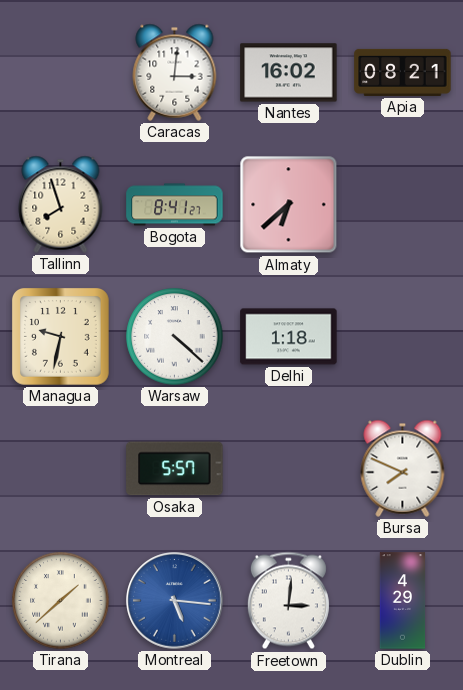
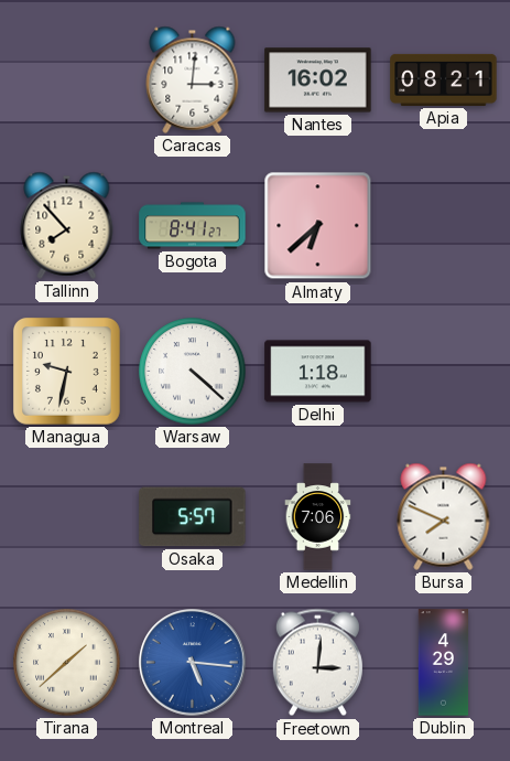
Tallinn: 7:57 -> 7:53 (67, 225)
Medellin: none -> 7:06 (318, 517)
